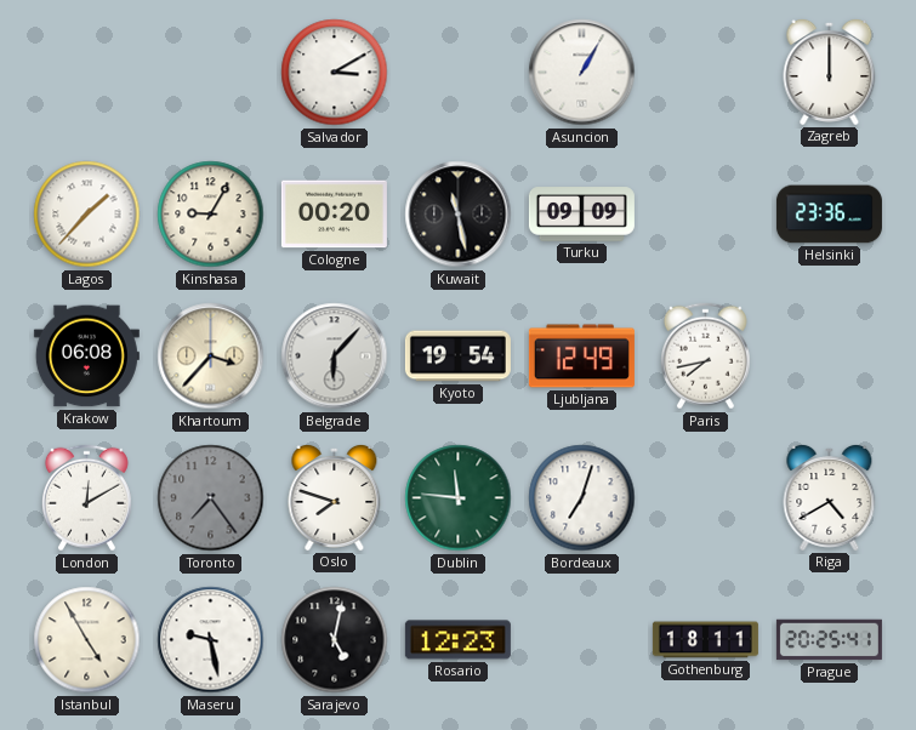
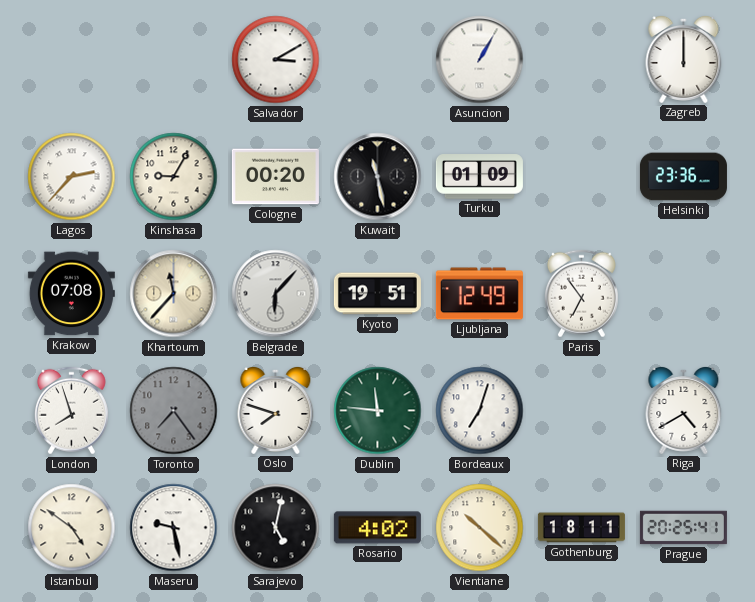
Lagos: 1:37 -> 2:37 (72, 177)
Turku: 09:09 -> 01:09 (479, 177)
Krakow: 06:08 -> 07:08 (71, 294)
Khartoum: 3:37 -> 11:37 (174, 294)
Kyoto: 19:54 -> 19:51 (377, 294)
Paris: 7:43 -> 6:54 (581, 294)
London: 12:10 -> 7:57 (71, 411)
Istanbul: 4:55 -> 4:51 (72, 528)
Rosario: 12:23 -> 4:02 (377, 528)
Vientiane: none -> 10:22 (480, 528)
